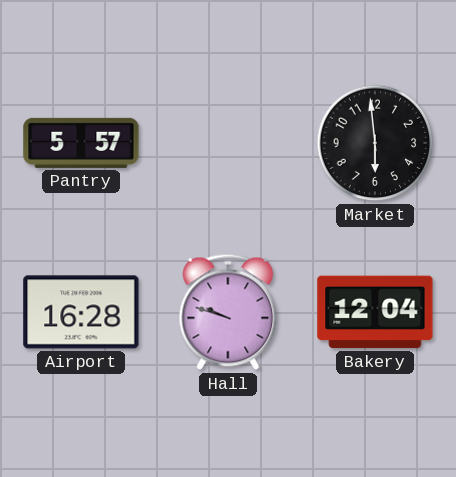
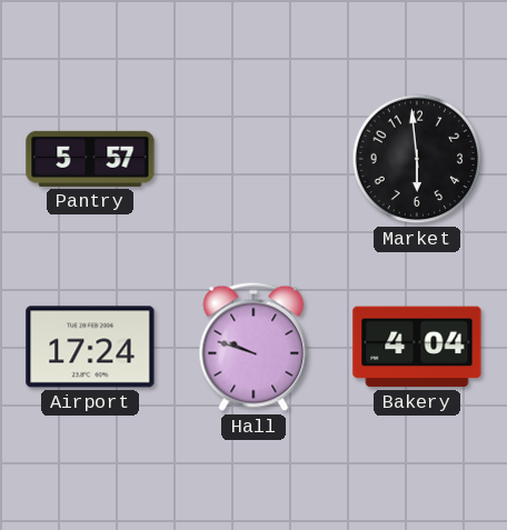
Airport: 16:28 -> 17:24 (90, 347)
Bakery: 12:04 -> 4:04 (417, 347)
